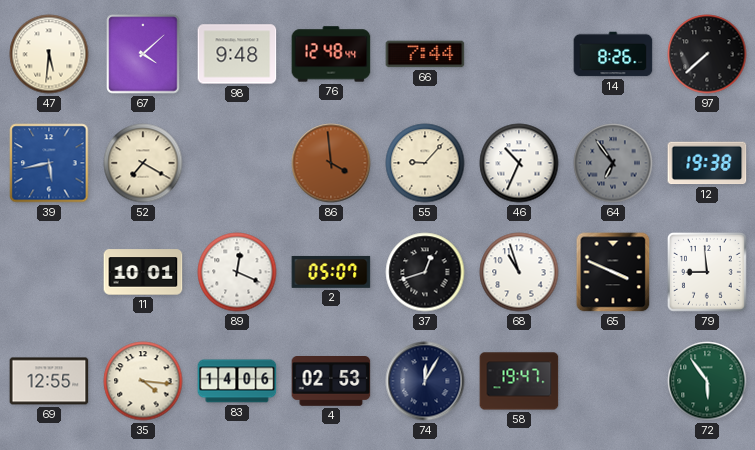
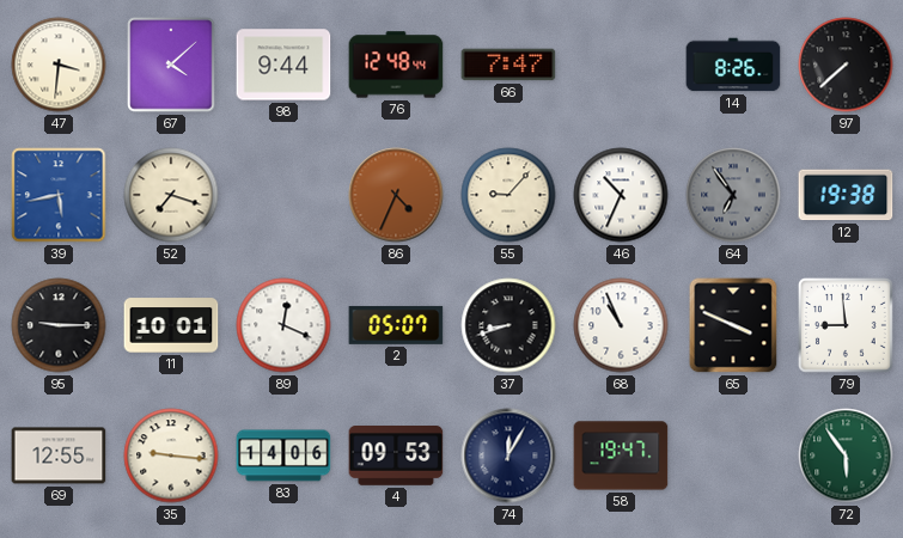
47: 5:31 -> 3:31 (59, 65)
98: 9:48 -> 9:44 (283, 65)
66: 7:44 -> 7:47 (508, 65)
52: 7:20 -> 7:18 (171, 195)
86: 3:59 -> 4:34 (396, 195)
95: none -> 9:15 (59, 325)
37: 12:42 -> 8:42 (508, 325)
68: 10:57 -> 10:56 (621, 325)
35: 4:16 -> 9:16 (171, 456)
4: 02:53 -> 09:53 (396, 457)
